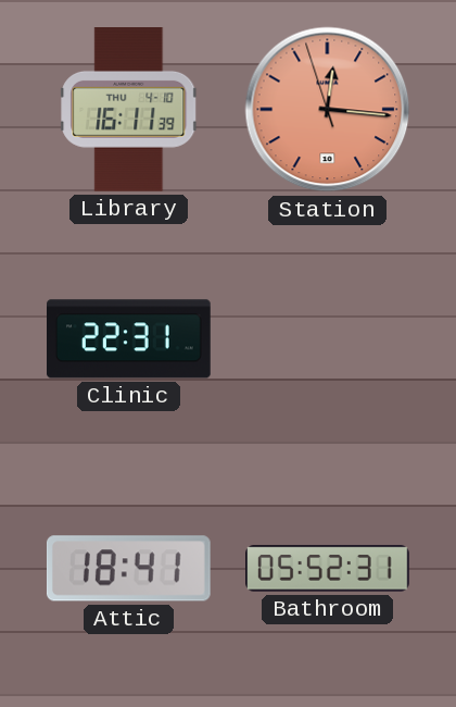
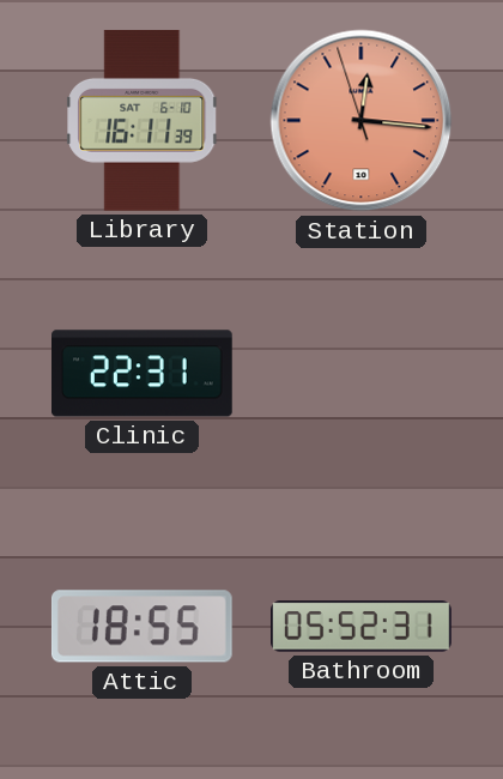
Library date: THU 4-10 -> SAT 6-10 (143, 121)
Attic: 18:41 -> 18:55 (141, 627)
